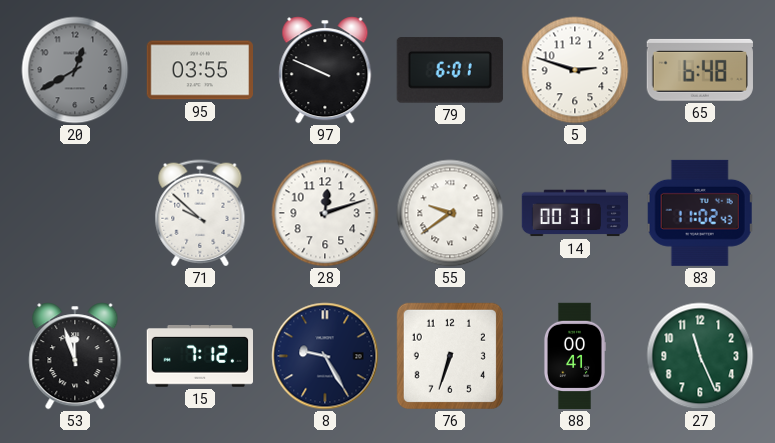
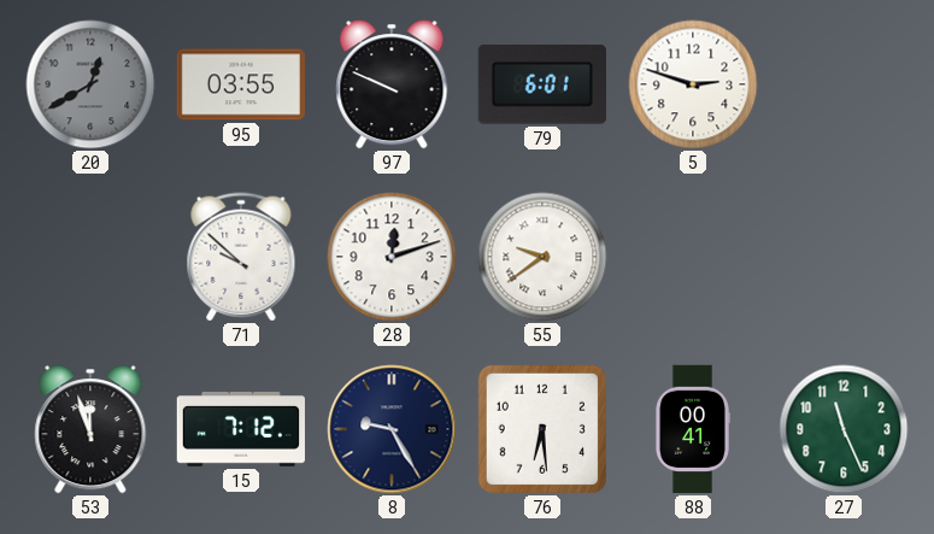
65: 6:48 -> none (700, 70)
14: 00:31 -> none (575, 213)
83: 11:02 -> none (700, 213)
76: 6:33 -> 6:29 (542, 429)
